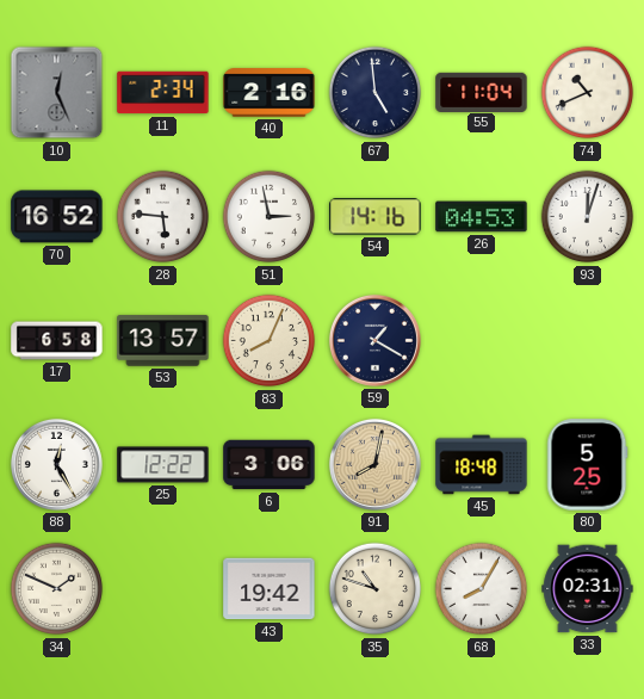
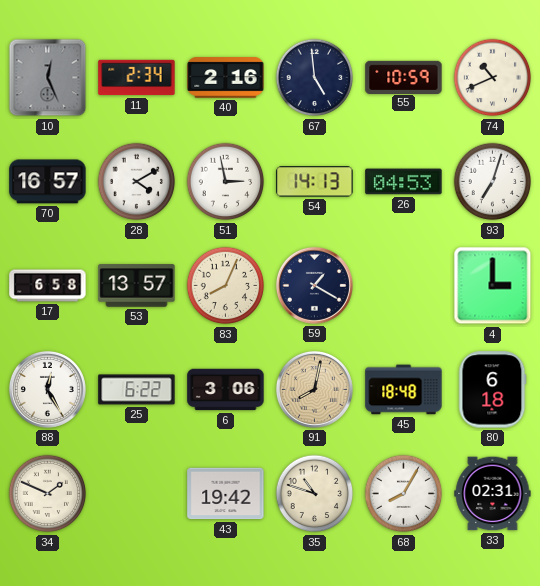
55: 11:04 -> 10:59 (404, 77)
70: 16:52 -> 16:57 (48, 182)
28: 5:46 -> 4:10 (137, 182)
54: 14:16 -> 14:13 (315, 182)
93: 12:03 -> 7:03 (493, 182)
4: none -> 3:00 (493, 286)
25: 12:22 -> 6:22 (137, 390)
80: 5:25 -> 6:18 (493, 390)
